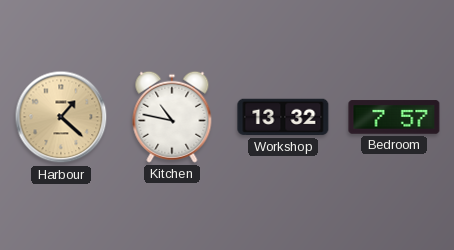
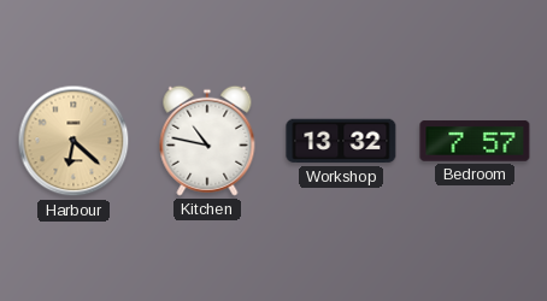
Harbour: 1:22 -> 6:22 (73, 141)
